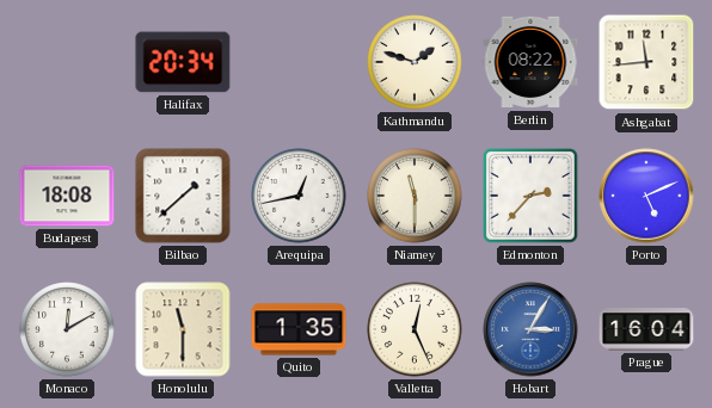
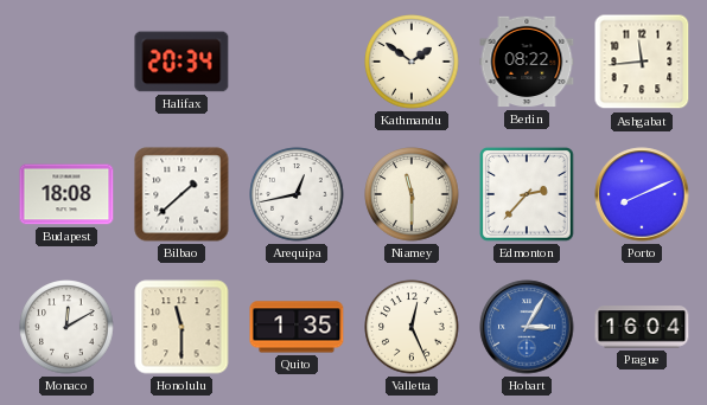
Kathmandu: 1:48 -> 1:51 (412, 62)
Porto: 5:11 -> 8:11 (642, 194)
